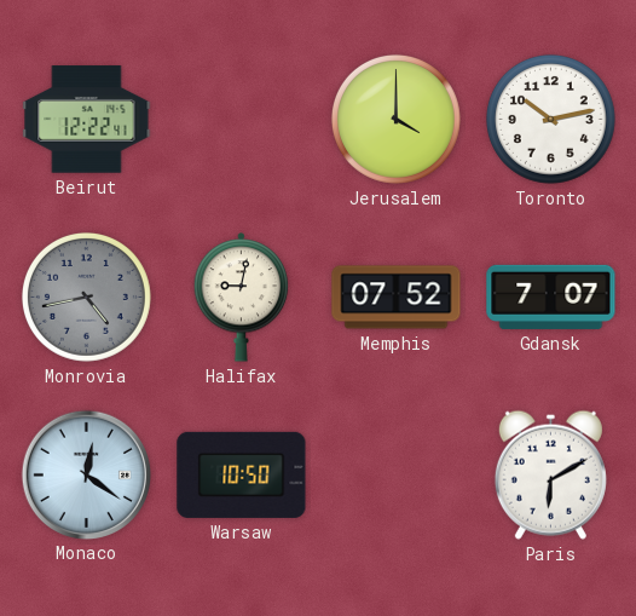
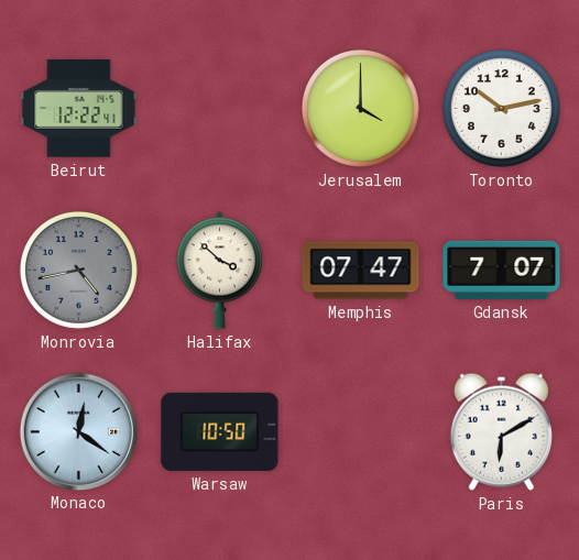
Halifax: 9:02 -> 3:52 (220, 271)
Memphis: 07:52 -> 07:47 (361, 271)
